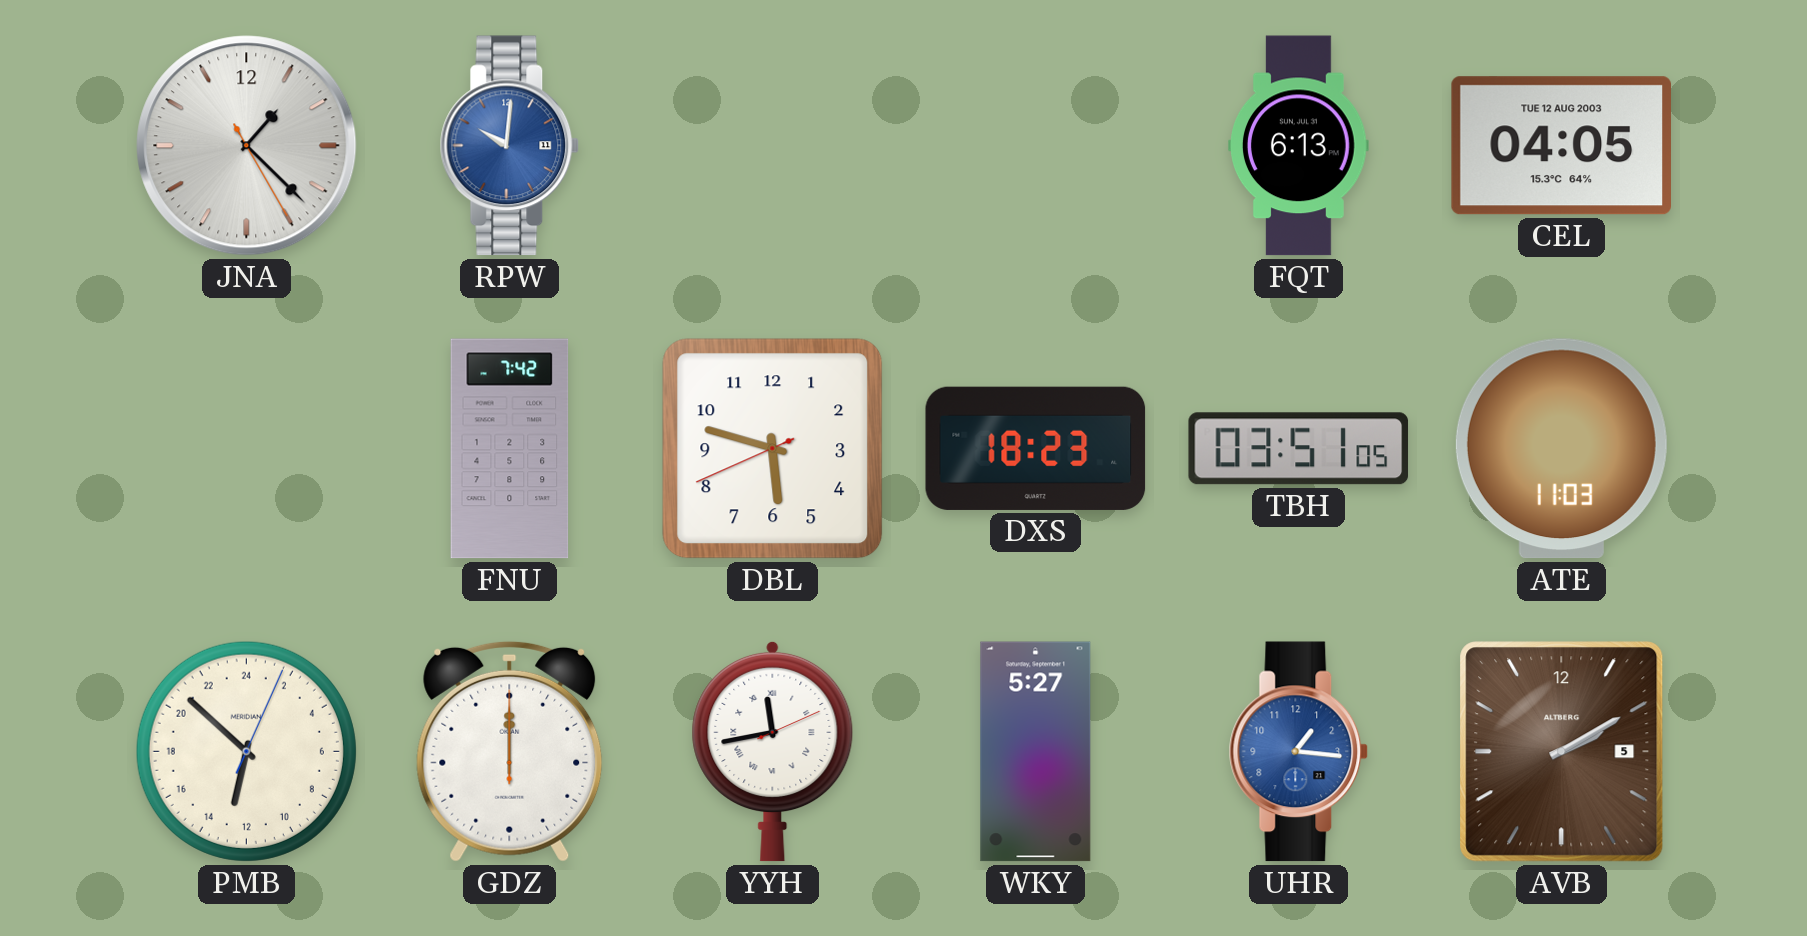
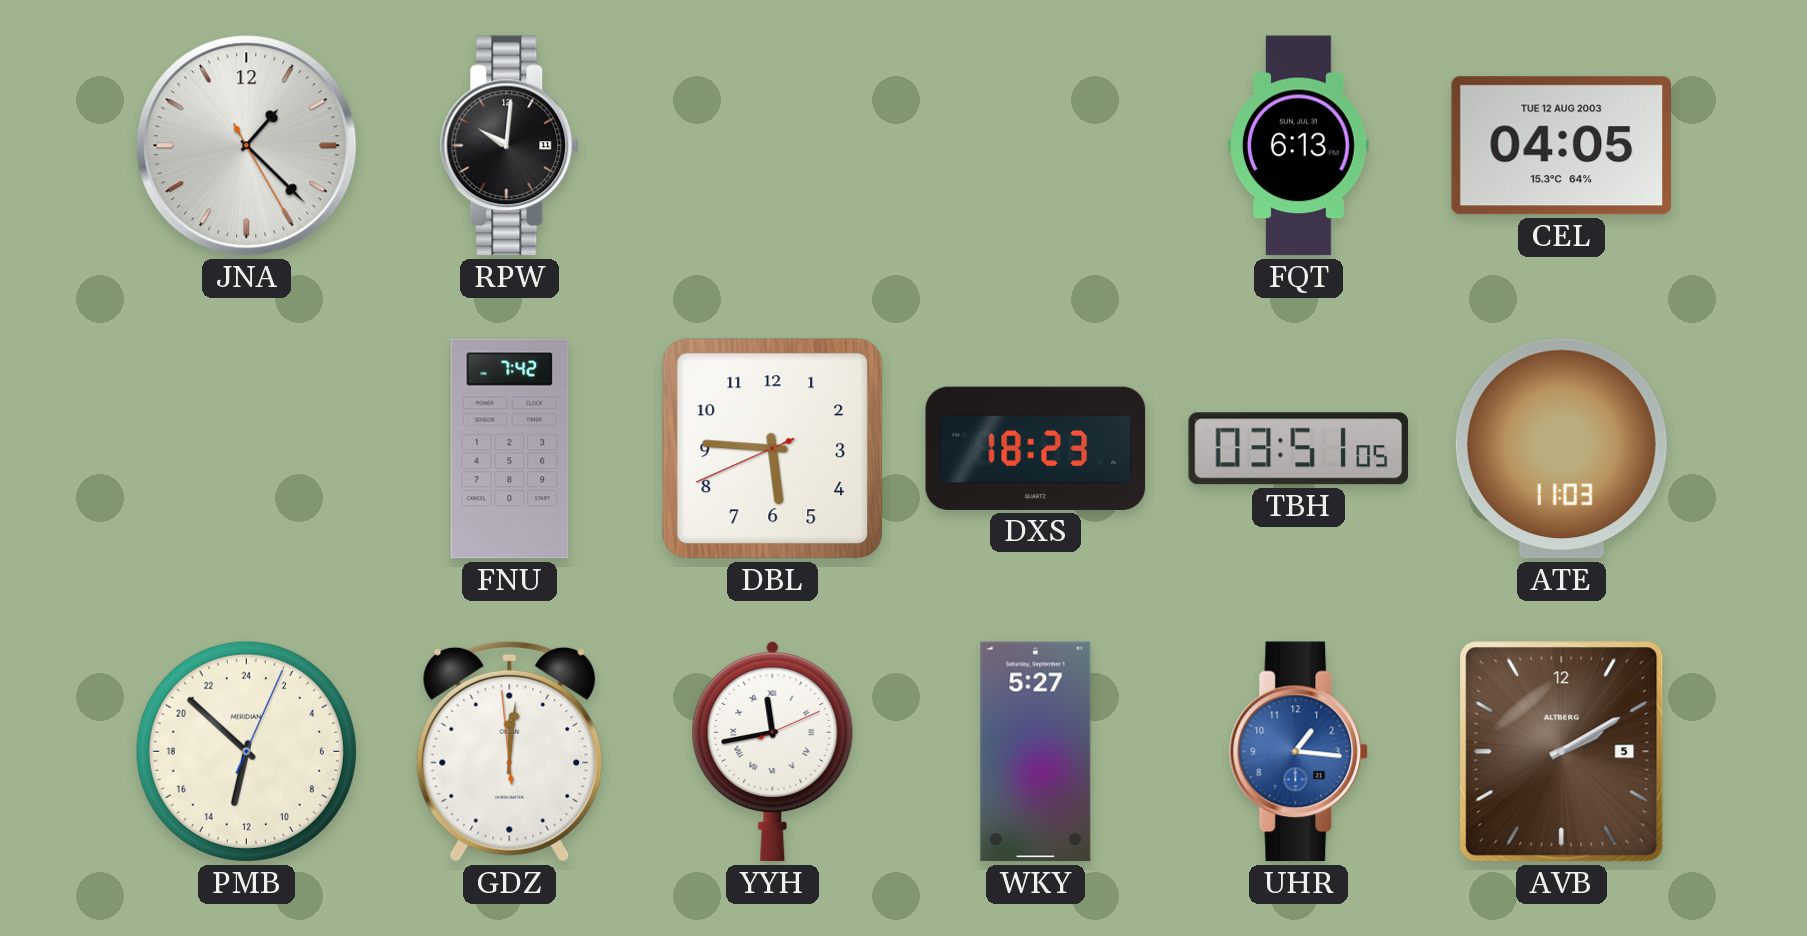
RPW dial: blue -> black (510, 146)
DBL: 5:47 -> 5:45 (773, 449)
GDZ: 12:00:00 -> 12:00:59 (510, 751)
